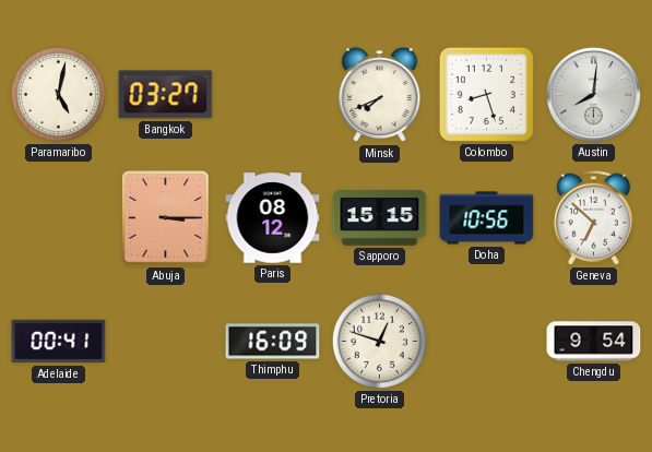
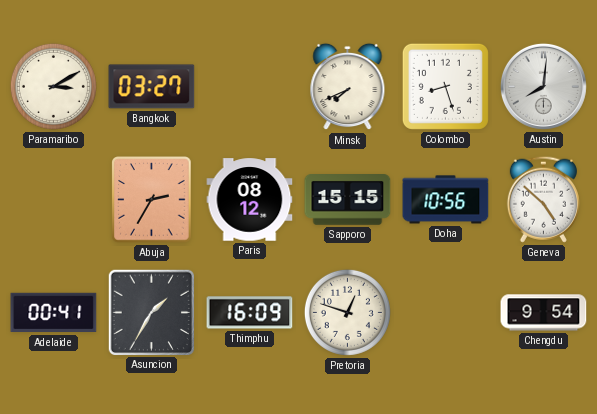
Paramaribo: 5:02 -> 3:10 (53, 86)
Abuja: 3:15 -> 2:35 (152, 200)
Geneva: 6:52 -> 4:52 (543, 199)
Asuncion: none -> 1:35 (151, 312)
